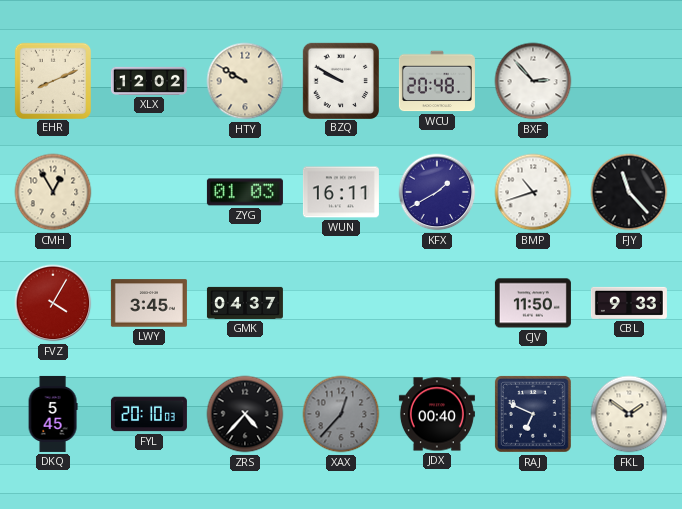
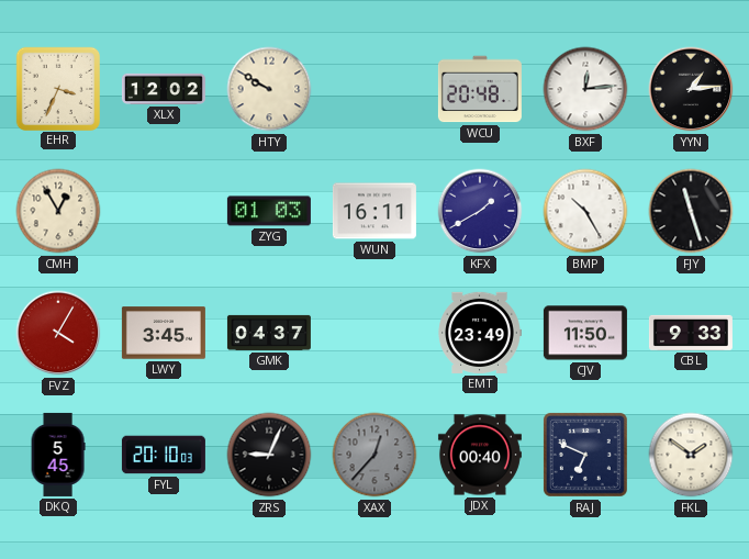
EHR: 8:11 -> 3:34 (57, 88)
BZQ: 9:50 -> none (340, 80)
BXF: 2:53 -> 12:14 (585, 89)
YYN: none -> 1:14 (691, 89)
BMP: 10:42 -> 10:25 (585, 211)
FJY: 11:23 -> 11:27 (691, 211)
EMT: none -> 23:49 (480, 333)
ZRS: 4:37 -> 9:04 (269, 455)
